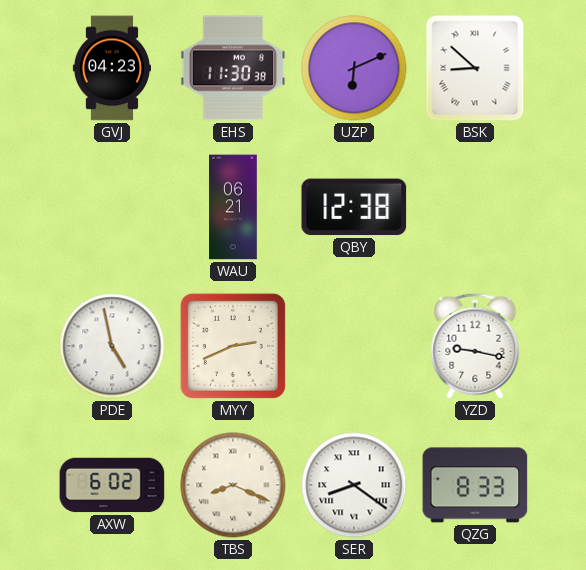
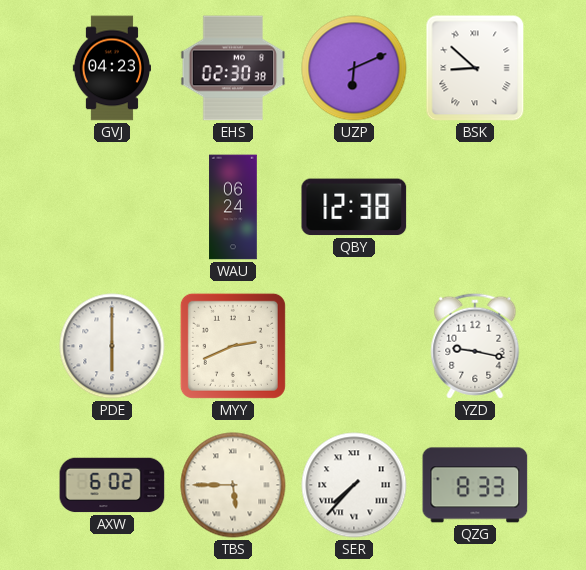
EHS: 11:30 -> 02:30 (233, 68)
WAU: 06:21 -> 06:24 (233, 207)
PDE: 4:58 -> 6:00 (112, 346)
TBS: 8:19 -> 5:45 (233, 485)
SER: 8:21 -> 7:37 (354, 485)
